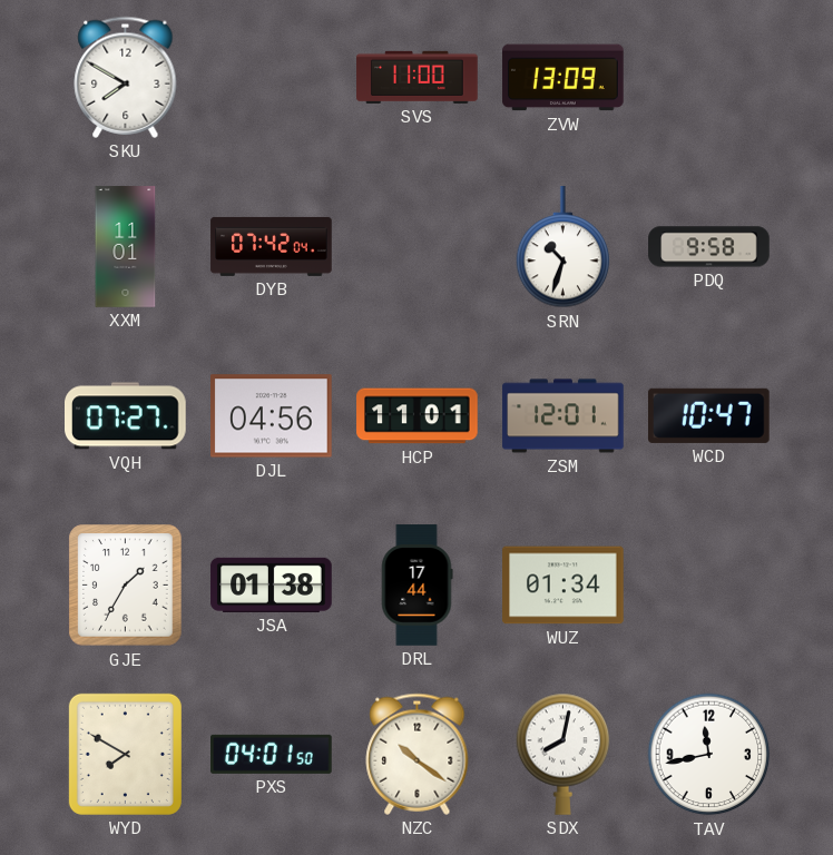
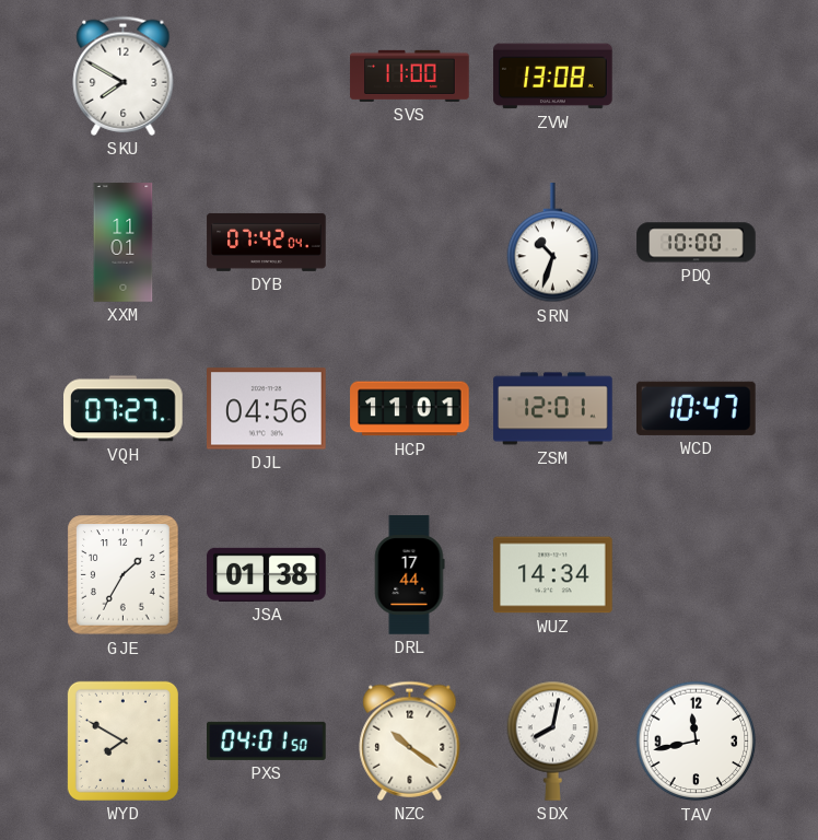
ZVW: 13:09 -> 13:08 (553, 77)
PDQ: 9:58 -> 10:00 (697, 243)
WUZ: 01:34 -> 14:34 (553, 575)
